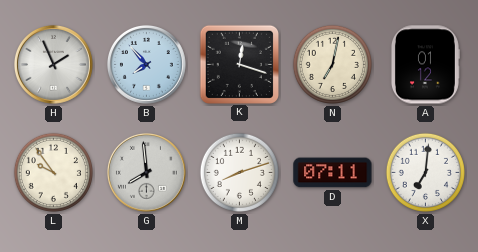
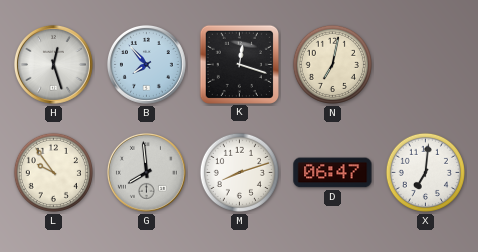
H: 1:56 -> 12:27 (53, 64)
A: 01:12 -> none (425, 65)
D: 07:11 -> 06:47 (333, 173)
